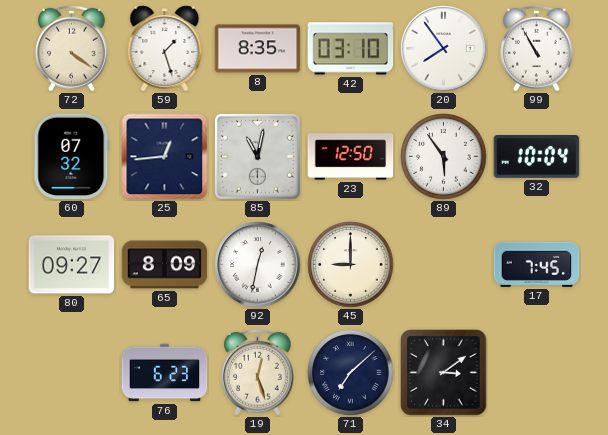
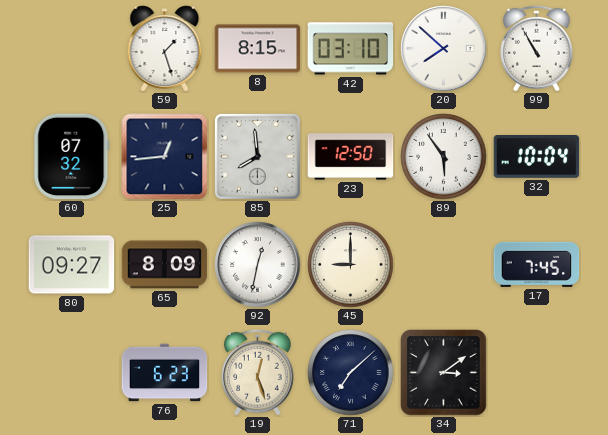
72: 4:21 -> none (72, 48)
8: 8:35 -> 8:15 (258, 49)
20: 7:54 -> 7:52 (444, 49)
85: 11:02 -> 7:59 (257, 156)
